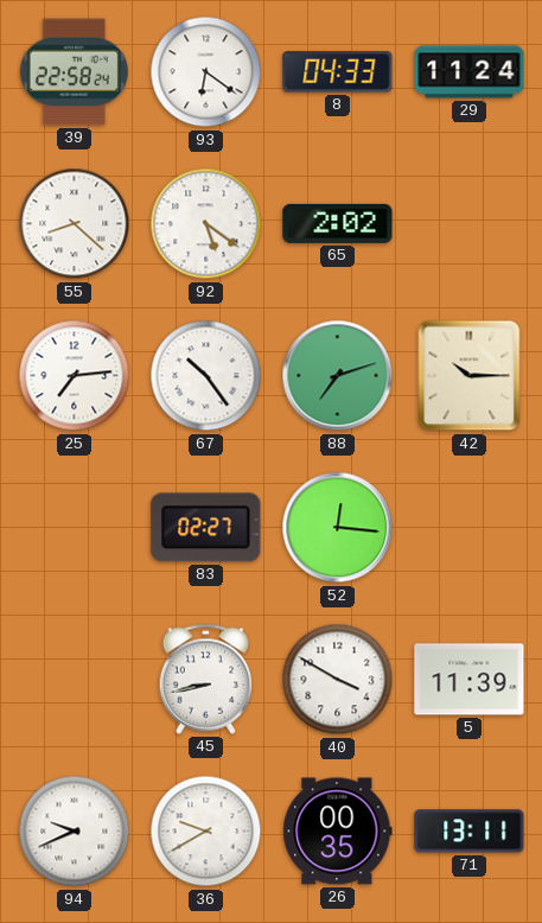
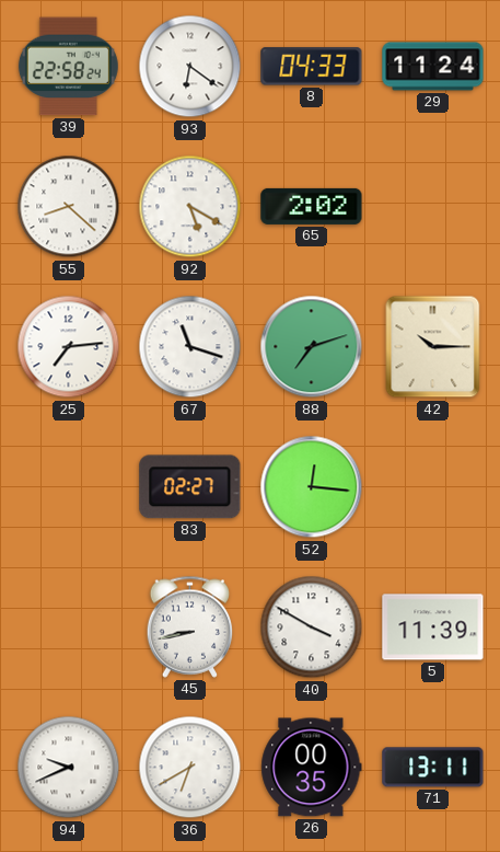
92: 5:21 -> 5:20 (190, 207)
67: 10:24 -> 11:18 (190, 347)
36: 9:40 -> 6:40 (190, 768)
